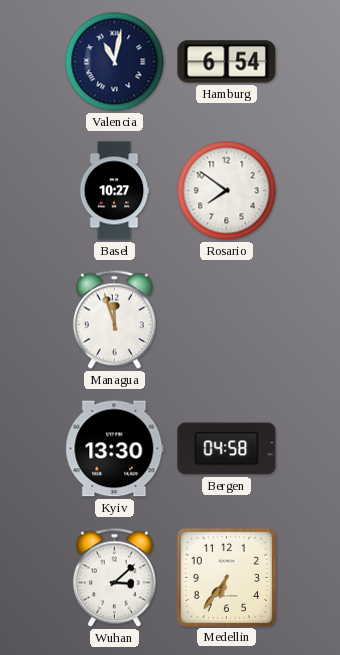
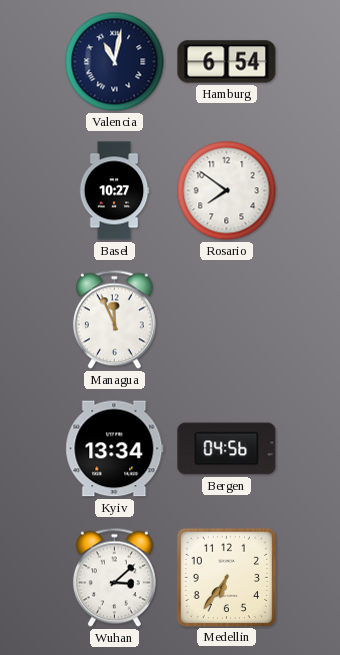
Managua: 11:57 -> 11:56 (114, 320)
Kyiv: 13:30 -> 13:34 (115, 449)
Bergen: 04:58 -> 04:56 (227, 449)
